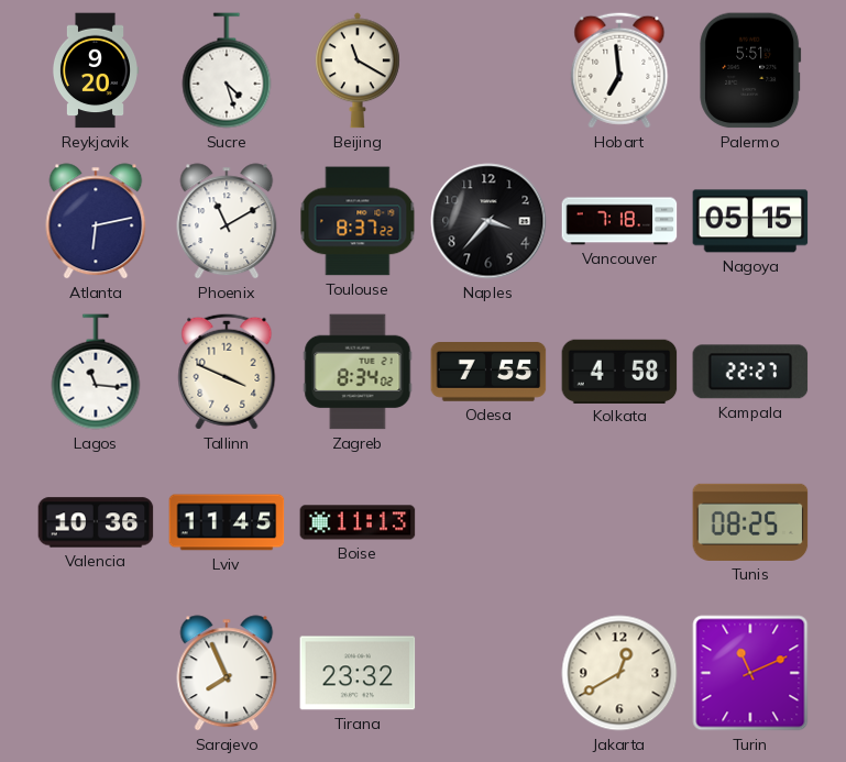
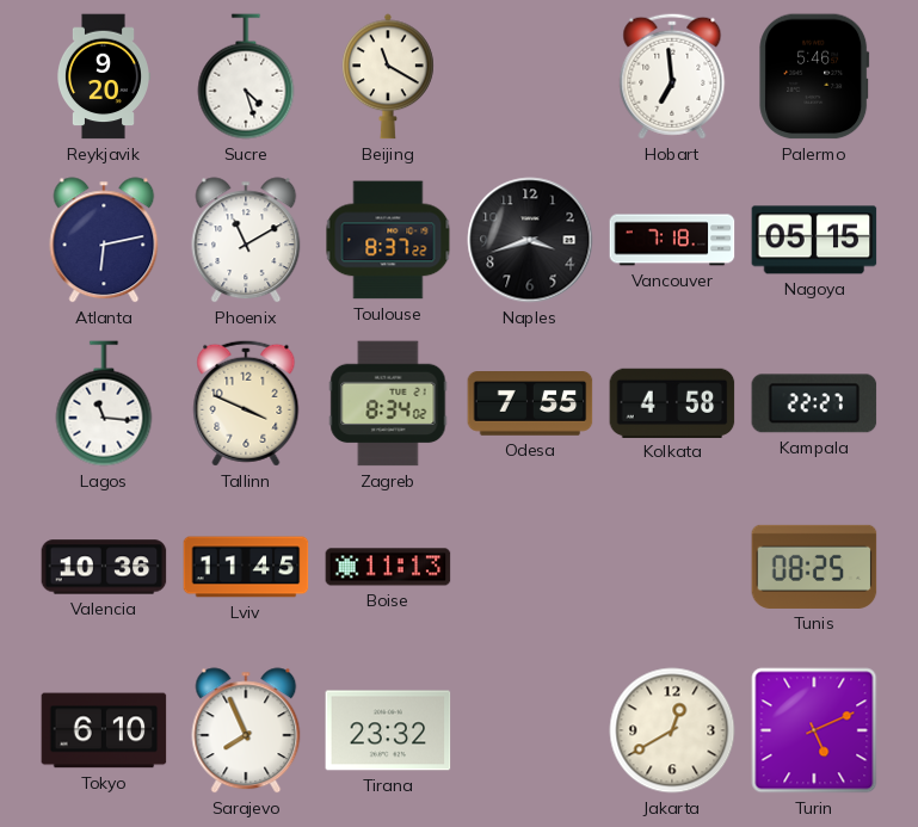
Palermo: 5:51 -> 5:46 (814, 76)
Naples: 3:37 -> 3:42 (530, 240)
Tokyo: none -> 6:10 (104, 730)
Turin: 11:11 -> 5:11 (814, 730)
